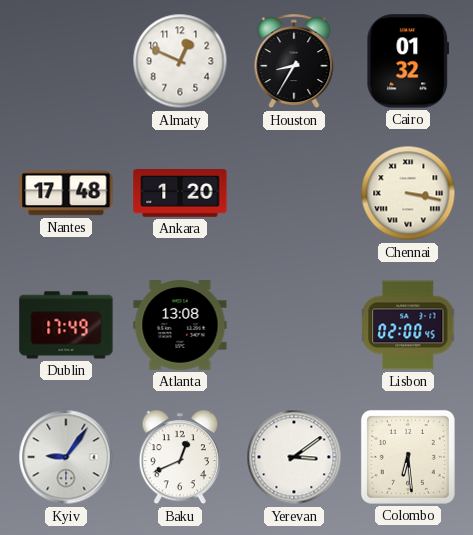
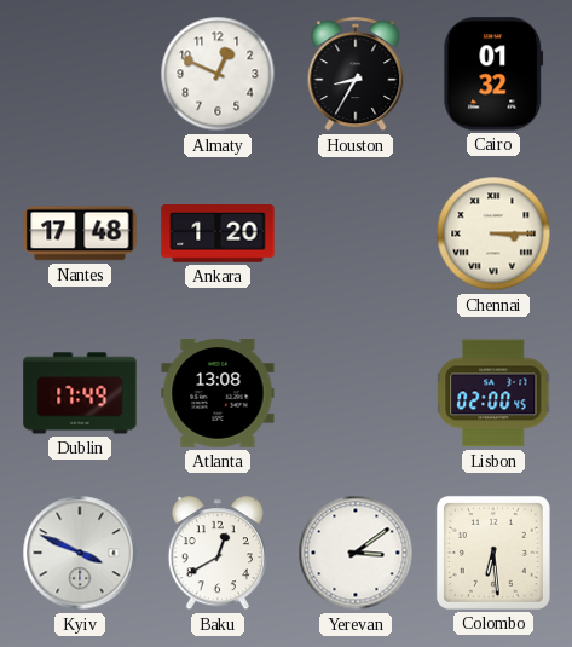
Chennai: 3:17 -> 3:15 (493, 233)
Kyiv: 9:06 -> 3:49 (80, 553)
Baku: 12:41 -> 12:40 (218, 554)
